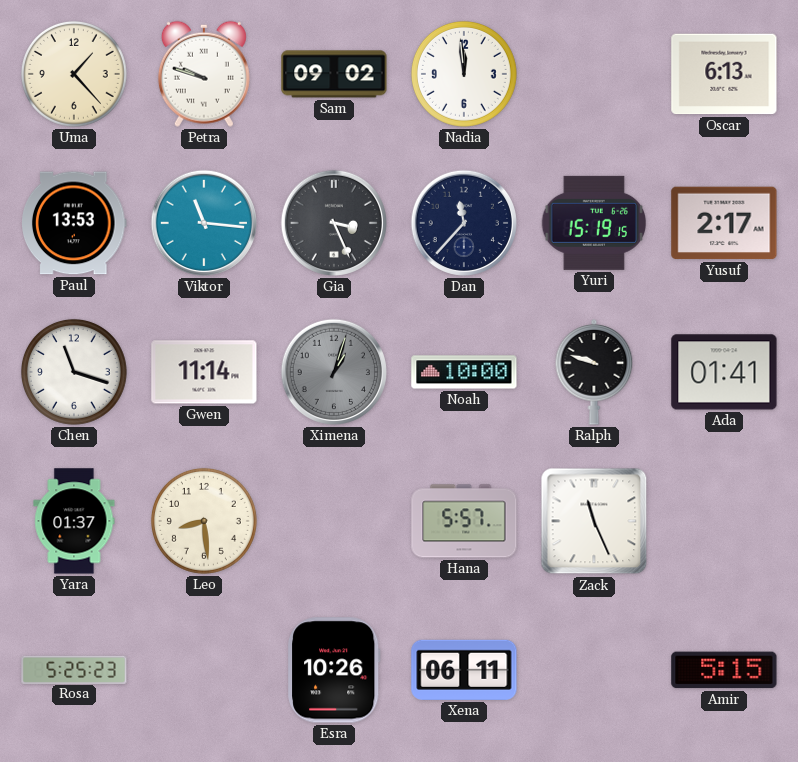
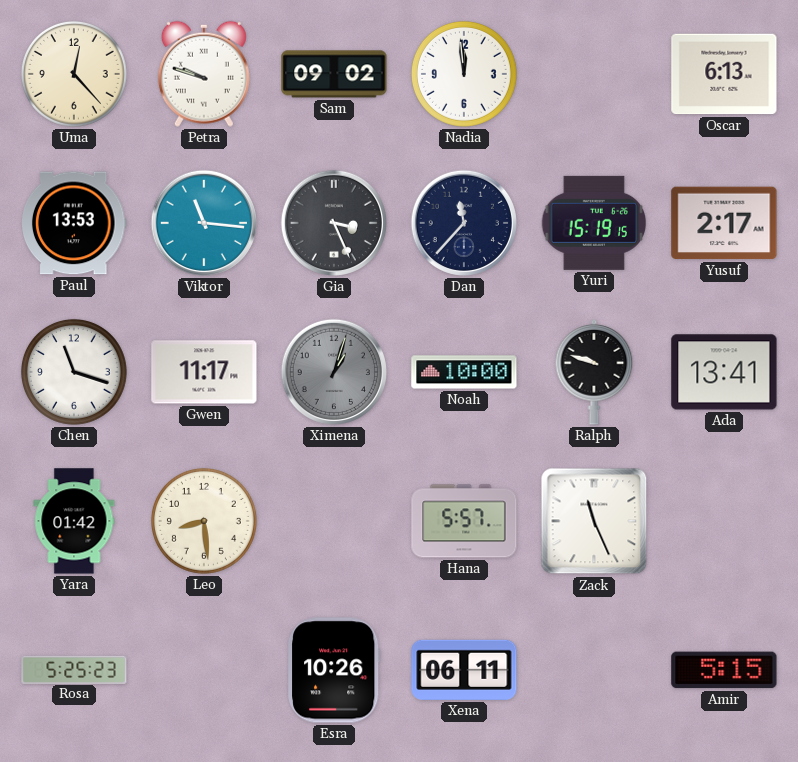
Uma: 1:23 -> 12:23 (74, 74)
Gwen: 11:14 -> 11:17 (204, 372)
Ada: 01:41 -> 13:41 (724, 372)
Yara: 01:37 -> 01:42 (74, 521)
